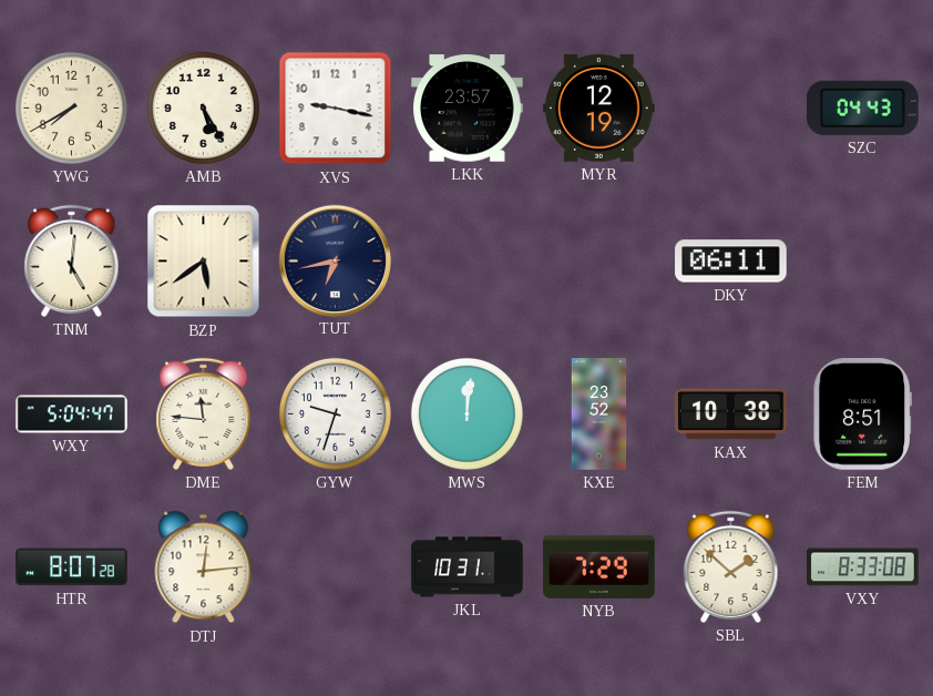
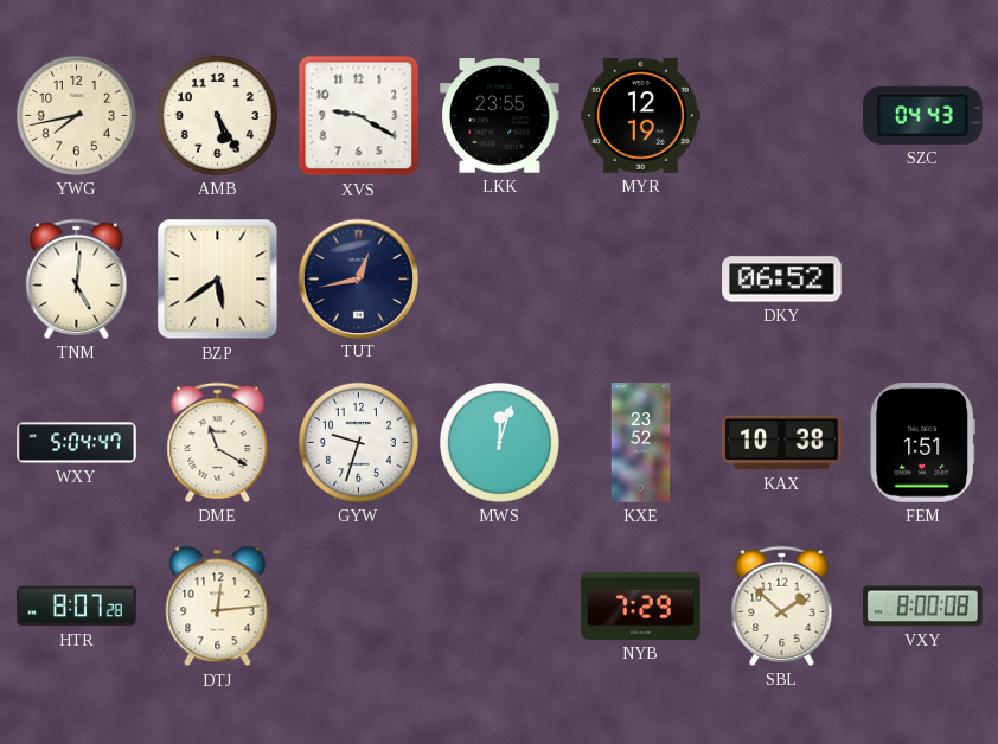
YWG: 7:40 -> 7:43 (76, 115)
XVS: 9:17 -> 9:20 (359, 116)
LKK: 23:57 -> 23:55 (500, 116)
TUT: 6:43 -> 12:43 (358, 278)
DKY: 06:11 -> 06:52 (782, 280)
DME: 11:46 -> 11:20 (218, 442)
MWS: 12:01 -> 12:03 (499, 442)
FEM: 8:51 -> 1:51 (922, 443)
JKL: 10:31 -> none (468, 567)
VXY: 8:33 -> 8:00 (923, 607)
